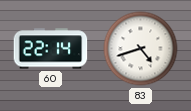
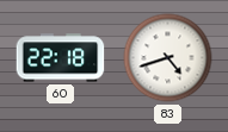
60: 22:14 -> 22:18 (61, 58)
